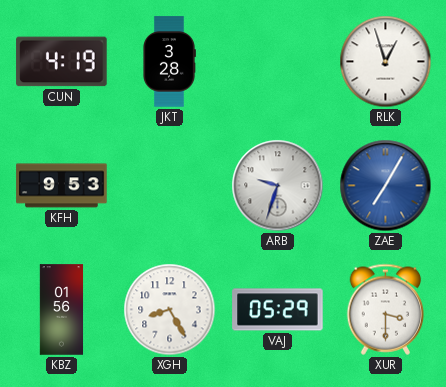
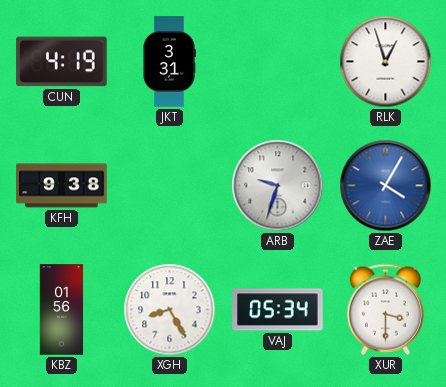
JKT: 3:28 -> 3:31 (169, 62)
KFH: 9:53 -> 9:38 (62, 186)
ZAE: 7:05 -> 4:05 (386, 186)
VAJ: 05:29 -> 05:34 (278, 310)
